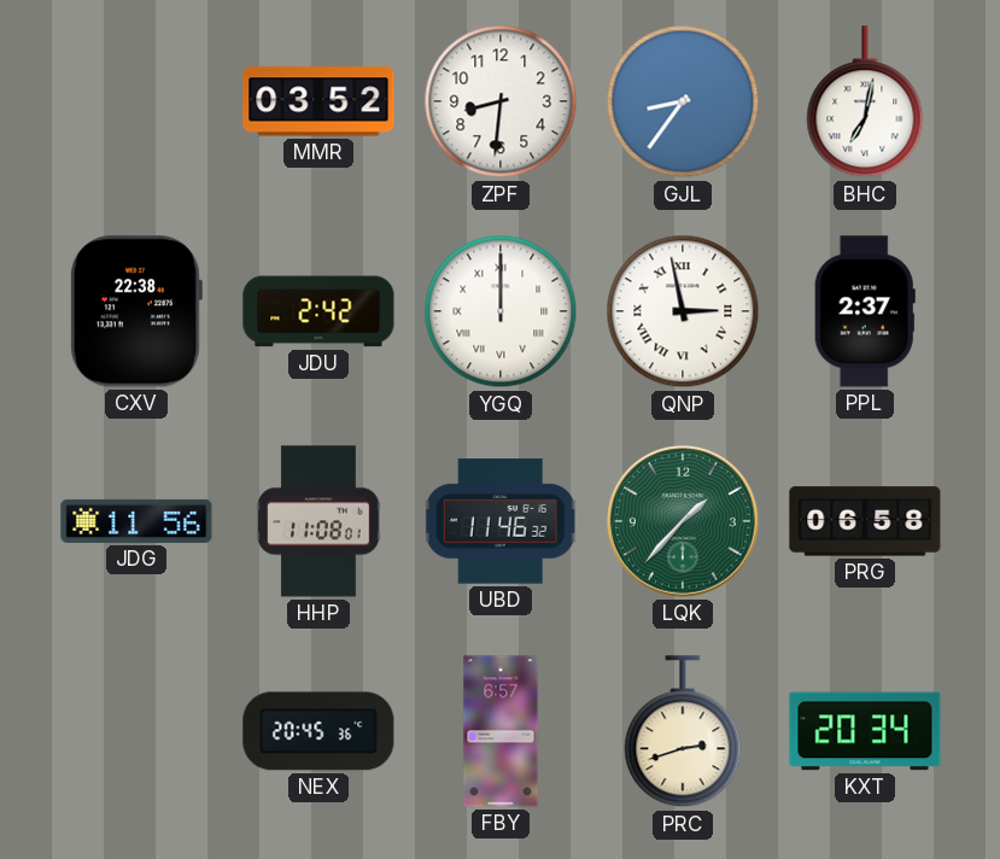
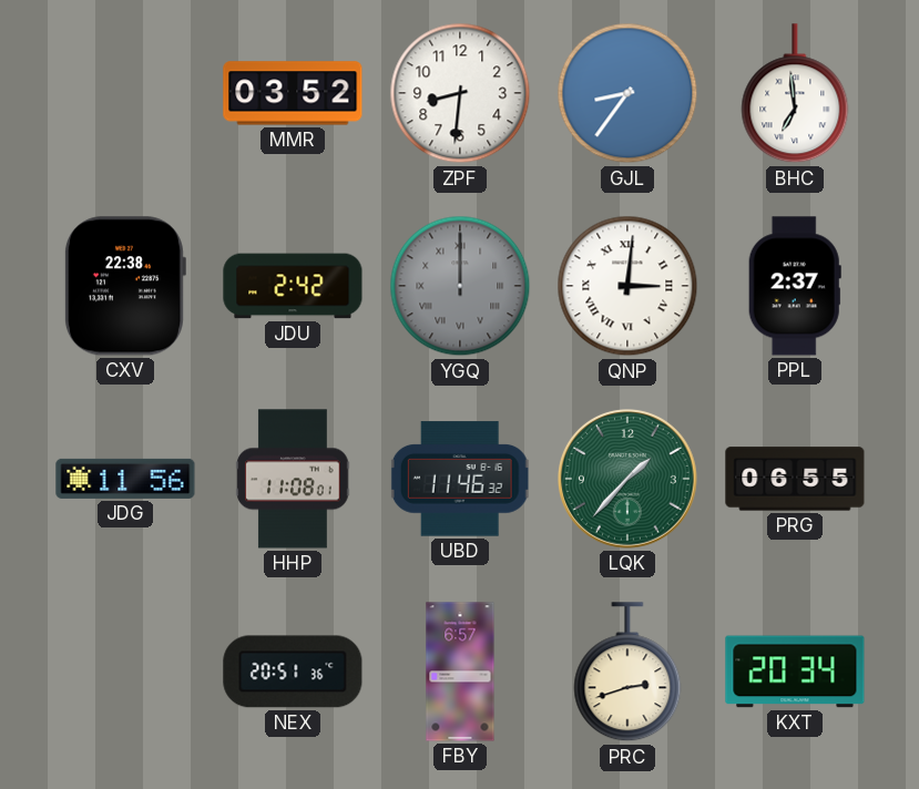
BHC: 7:02 -> 6:59 (795, 94)
YGQ dial: white -> grey (460, 286)
QNP: 2:58 -> 3:01 (627, 286)
PRG: 06:58 -> 06:55 (795, 479)
NEX: 20:45 -> 20:51 (293, 672)
